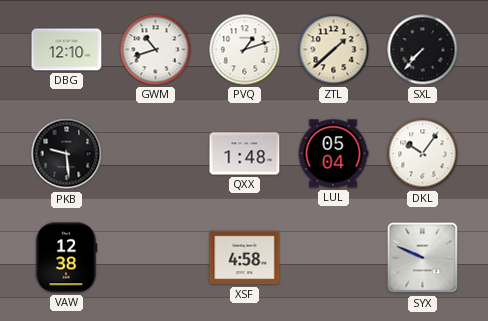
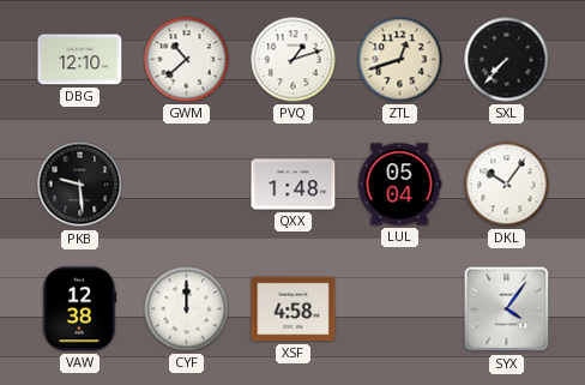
GWM: 10:42 -> 10:38 (187, 60)
ZTL: 1:38 -> 12:42 (400, 60)
CYF: none -> 12:00 (187, 309)
SYX: 9:49 -> 4:06 (507, 309)
